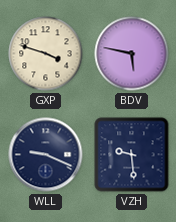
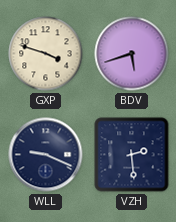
BDV: 5:47 -> 5:42 (132, 54)
VZH: 9:29 -> 2:29 (132, 155)
